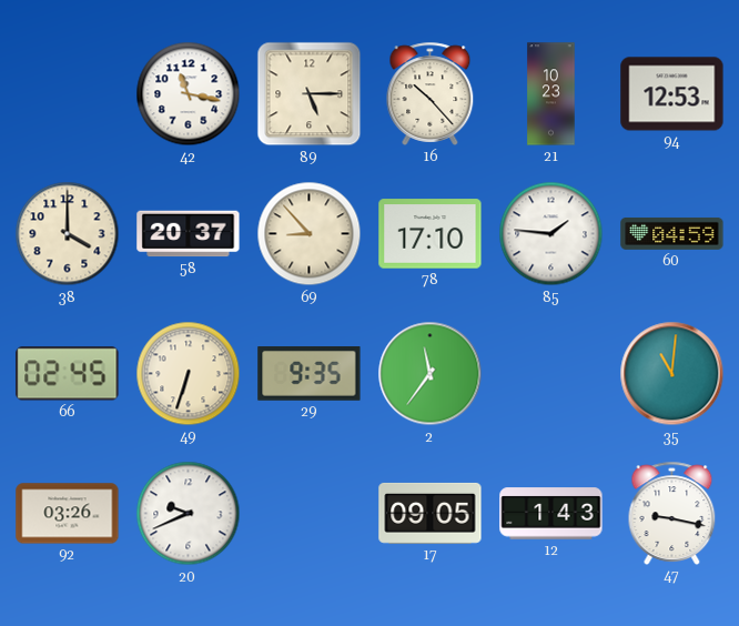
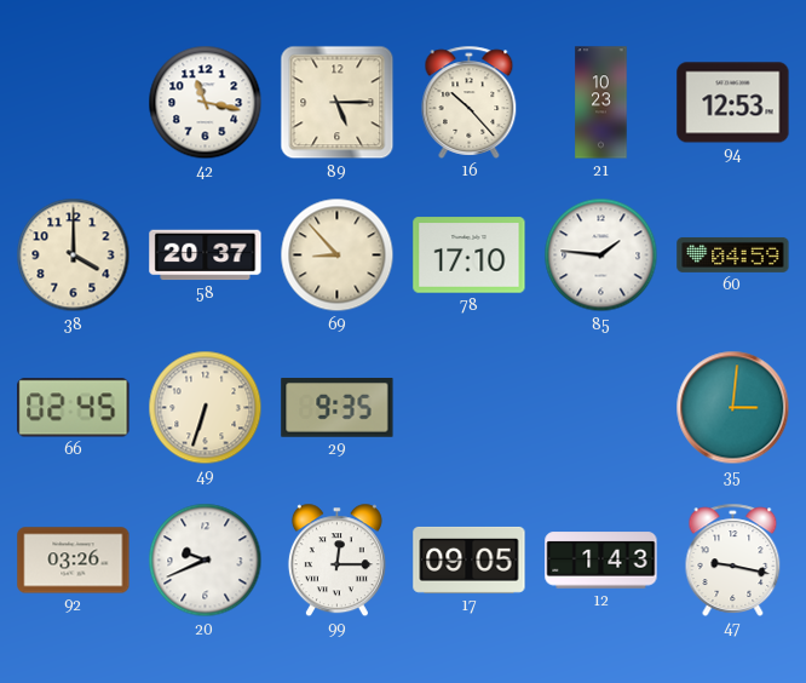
2: 11:36 -> none (431, 374)
35: 11:01 -> 3:01 (733, 408)
99: none -> 12:15 (336, 561)
